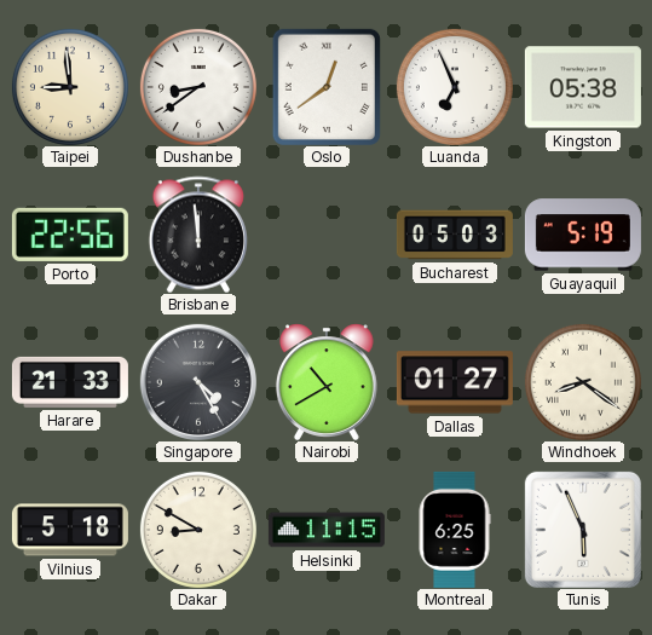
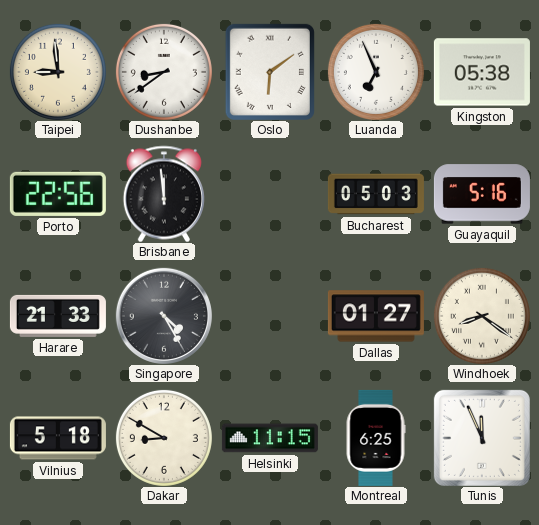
Oslo: 12:39 -> 6:09 (270, 72)
Guayaquil: 5:19 -> 5:16 (482, 194)
Nairobi: 10:40 -> none (327, 382)
Tunis: 5:56 -> 11:56 (482, 438)
